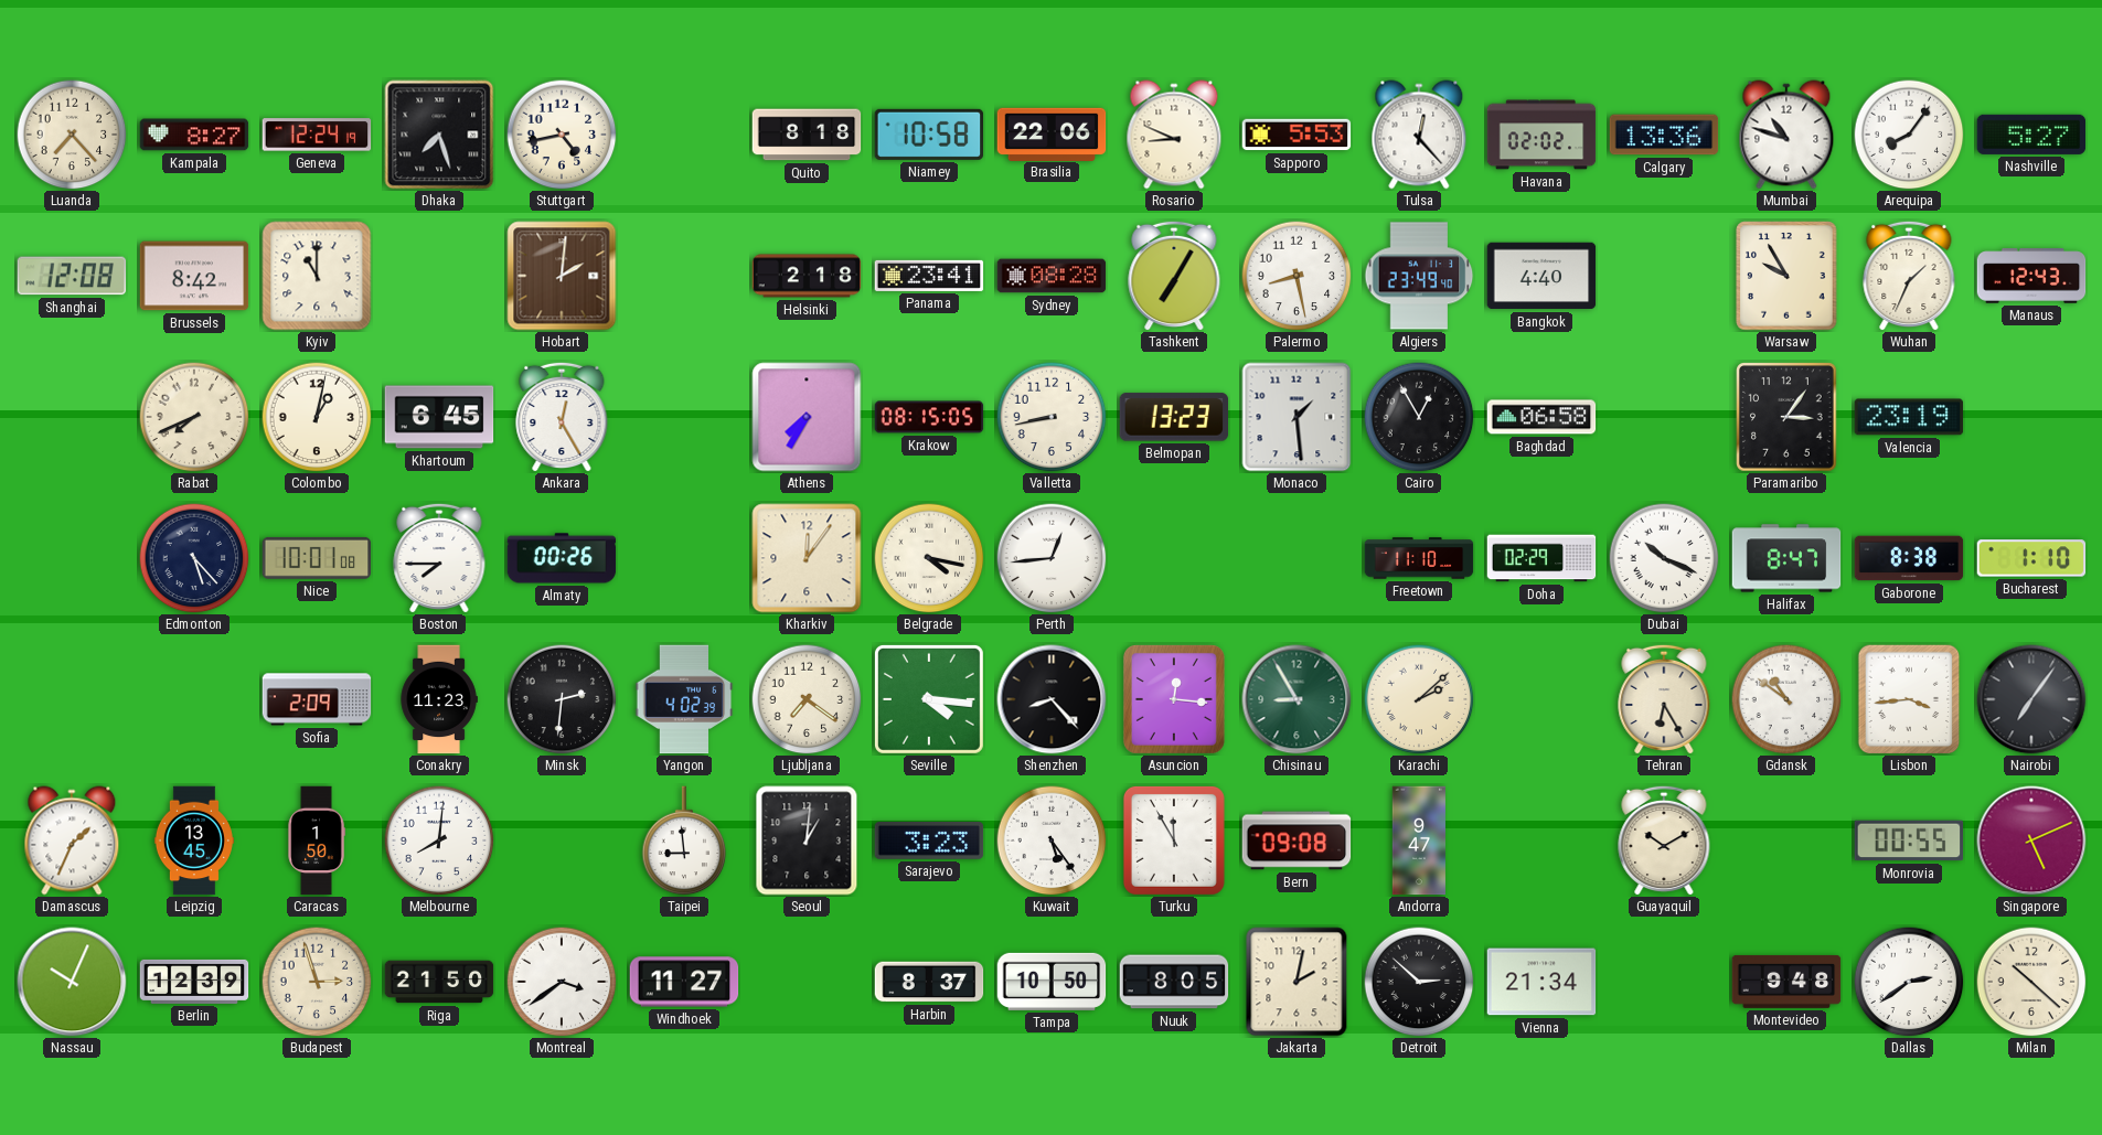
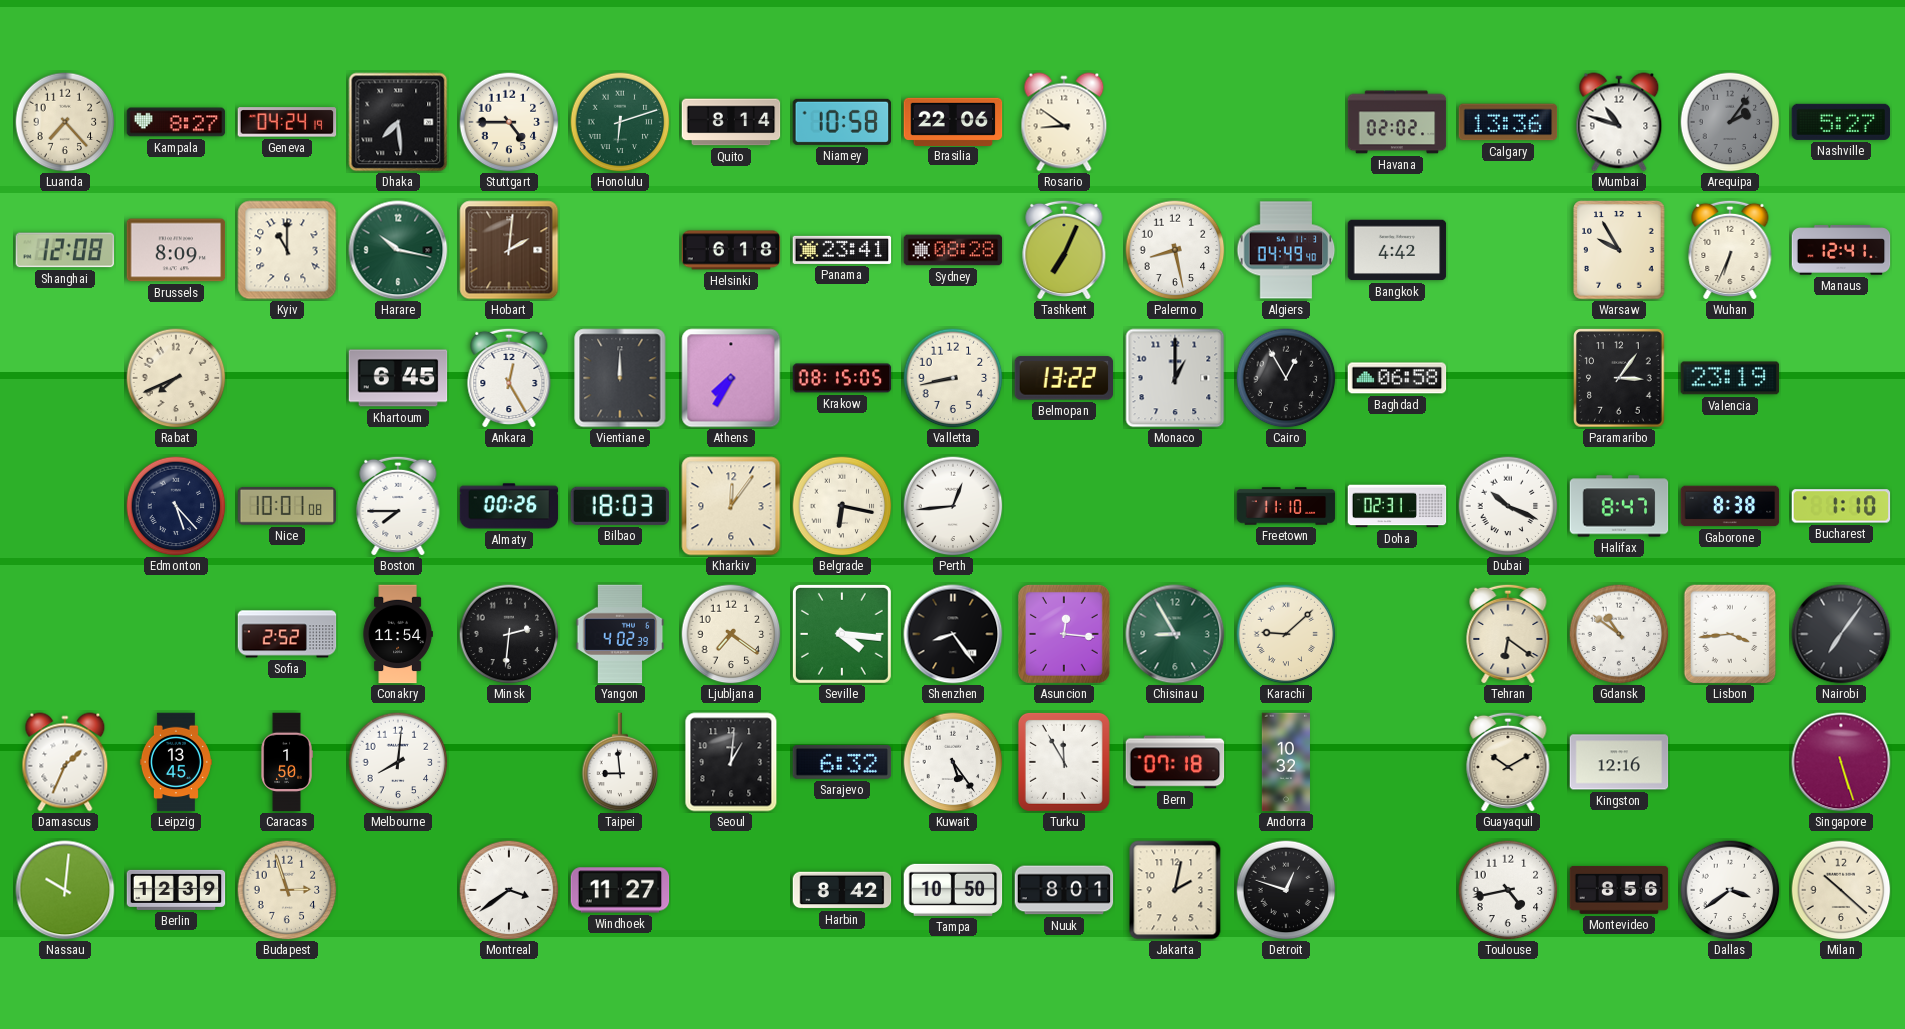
Geneva: 12:24 -> 04:24 (287, 122)
Dhaka: 7:27 -> 7:29 (398, 122)
Stuttgart: 4:43 -> 4:45 (509, 122)
Honolulu: none -> 6:12 (620, 122)
Quito: 8:18 -> 8:14 (731, 122)
Rosario: 8:49 -> 8:51 (1064, 122)
Sapporo: 5:53 -> none (1297, 135)
Tulsa: 12:23 -> none (1419, 135)
Arequipa: 8:06 -> 2:06 (1730, 122)
Arequipa dial: white -> grey (1730, 122)
Brussels: 8:42 -> 8:09 (176, 250)
Harare: none -> 10:17 (398, 250)
Helsinki: 2:18 -> 6:18 (731, 250)
Tashkent: 7:05 -> 7:04 (1064, 250)
Algiers: 23:49 -> 04:49 (1286, 250)
Bangkok: 4:40 -> 4:42 (1397, 250)
Wuhan: 1:34 -> 6:34 (1730, 250)
Manaus: 12:43 -> 12:41 (1841, 250)
Colombo: 1:02 -> none (317, 417)
Vientiane: none -> 12:00 (620, 378)
Belmopan: 13:23 -> 13:22 (1064, 378)
Monaco: 1:29 -> 1:00 (1175, 378)
Bilbao: none -> 18:03 (619, 506)
Belgrade: 4:17 -> 6:17 (842, 506)
Doha: 02:29 -> 02:31 (1397, 506)
Sofia: 2:09 -> 2:52 (287, 634)
Conakry: 11:23 -> 11:54 (398, 634)
Shenzhen: 8:23 -> 8:24 (953, 634)
Karachi: 2:08 -> 9:08 (1286, 634)
Tehran: 6:25 -> 6:21 (1508, 634)
Sarajevo: 3:23 -> 6:32 (842, 762)
Bern: 09:08 -> 07:18 (1175, 762)
Andorra: 9:47 -> 10:32 (1285, 762)
Kingston: none -> 12:16 (1619, 762)
Monrovia: 00:55 -> none (1909, 840)
Singapore: 5:11 -> 5:27 (1841, 762)
Nassau: 10:04 -> 10:01 (65, 890)
Riga: 21:50 -> none (439, 982)
Harbin: 8:37 -> 8:42 (842, 890)
Nuuk: 8:05 -> 8:01 (1064, 890)
Detroit: 2:52 -> 12:48 (1286, 890)
Vienna: 21:34 -> none (1541, 982)
Toulouse: none -> 4:43 (1508, 890)
Montevideo: 9:48 -> 8:56 (1619, 890)
Dallas: 2:39 -> 3:39 (1730, 890)
